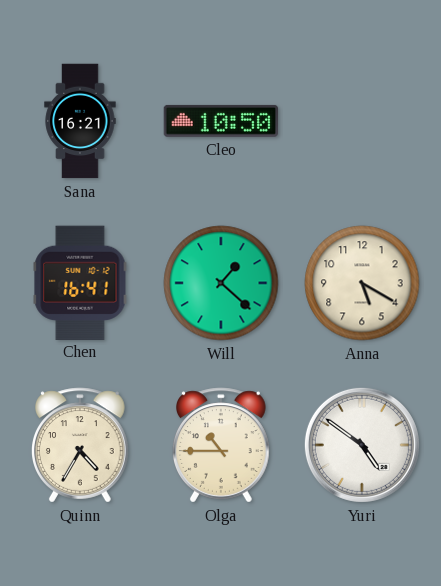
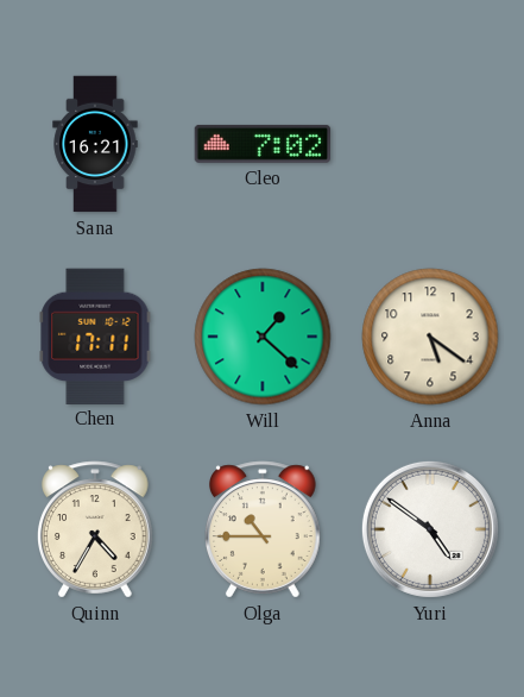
Cleo: 10:50 -> 7:02 (263, 144)
Chen: 16:41 -> 17:11 (95, 335)
Anna: 5:20 -> 5:21 (430, 337)
